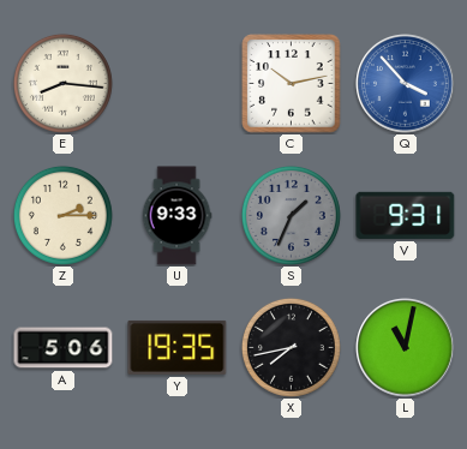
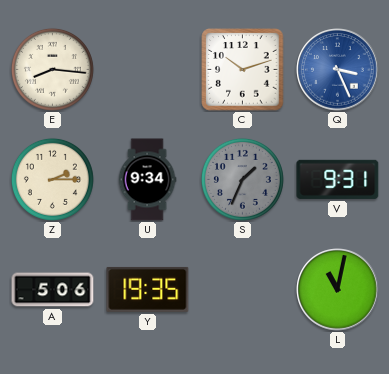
C: 10:13 -> 10:12 (243, 70)
Q: 3:53 -> 3:26 (338, 70)
U: 9:33 -> 9:34 (147, 180)
X: 7:43 -> none (291, 347)
